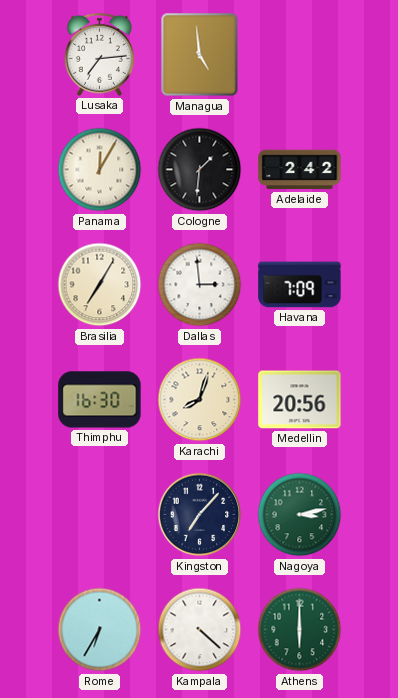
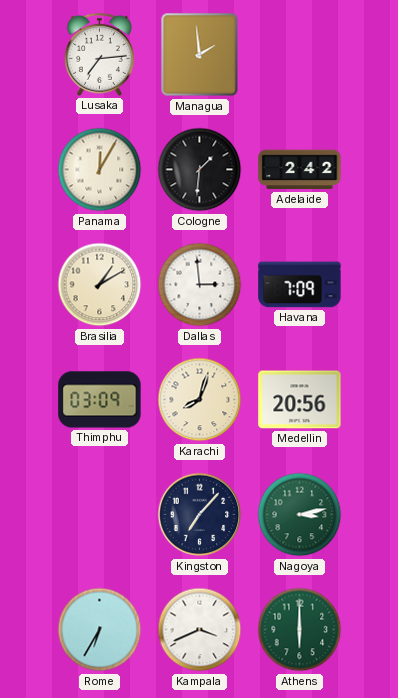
Managua: 4:59 -> 1:59 (200, 55)
Brasilia: 7:05 -> 1:10 (100, 285)
Thimphu: 16:30 -> 03:09 (100, 400)
Kampala: 4:22 -> 3:41 (200, 630)
